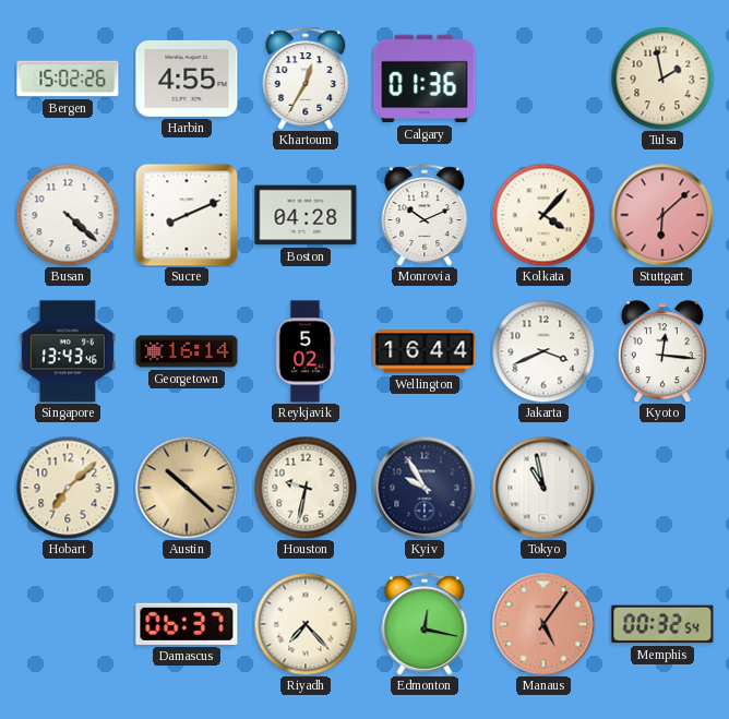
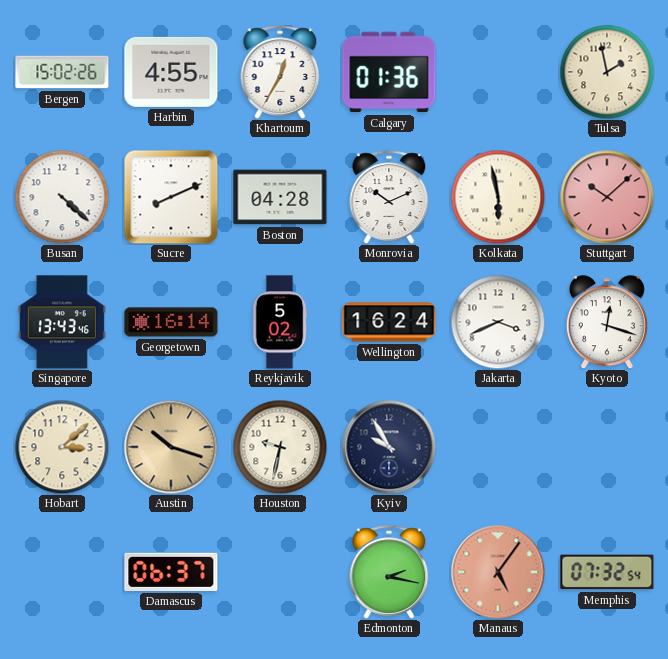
Kolkata: 4:07 -> 5:58 (498, 197)
Stuttgart: 6:08 -> 10:08 (607, 197)
Wellington: 16:44 -> 16:24 (389, 322)
Kyoto: 12:16 -> 12:18 (607, 322)
Hobart: 7:08 -> 3:08 (62, 447)
Austin: 10:22 -> 10:18 (171, 447)
Tokyo: 10:58 -> none (543, 488)
Riyadh: 7:23 -> none (306, 624)
Edmonton: 12:17 -> 2:17 (389, 572)
Memphis: 00:32 -> 07:32 (607, 572)
